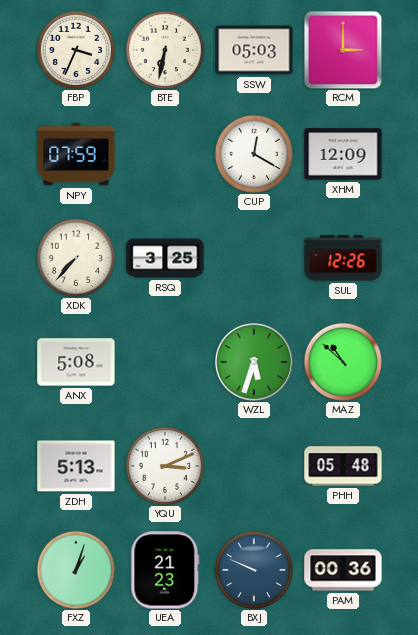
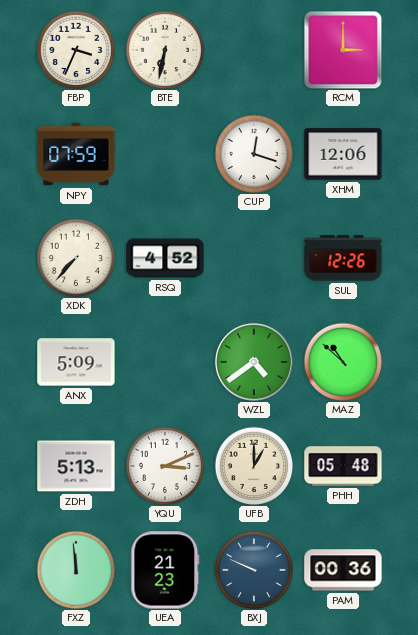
SSW: 05:03 -> none (254, 50)
CUP: 12:20 -> 12:18 (254, 154)
XHM: 12:09 -> 12:06 (343, 154)
RSQ: 3:25 -> 4:52 (165, 258)
ANX: 5:08 -> 5:09 (76, 362)
WZL: 5:33 -> 4:39 (254, 362)
UFB: none -> 1:00 (254, 466)
FXZ: 1:03 -> 11:59 (76, 570)
